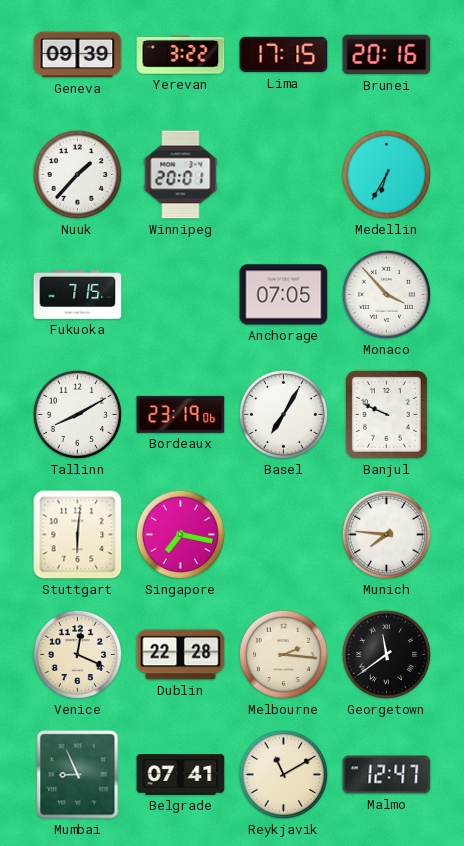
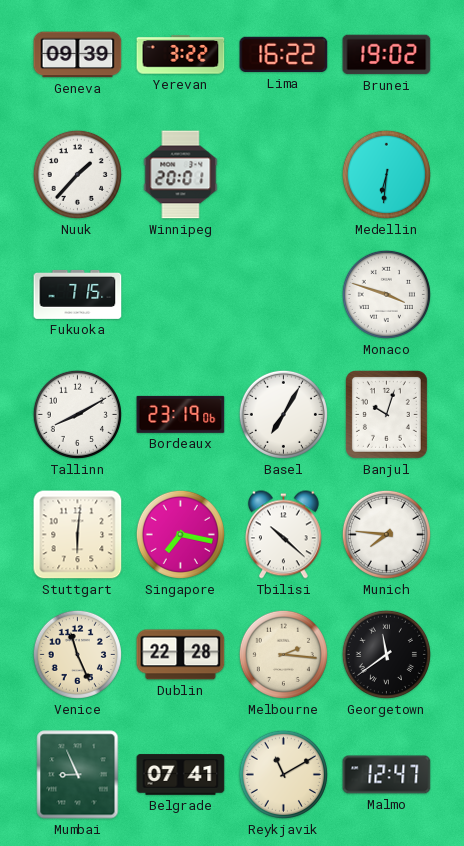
Lima: 17:15 -> 16:22 (284, 55)
Brunei: 20:16 -> 19:02 (387, 55)
Medellin: 6:35 -> 6:31 (386, 174)
Anchorage: 07:05 -> none (284, 295)
Monaco: 3:53 -> 3:48 (386, 294)
Banjul: 9:49 -> 10:03 (386, 414)
Tbilisi: none -> 10:22 (283, 535)
Venice: 12:19 -> 11:26 (77, 654)
